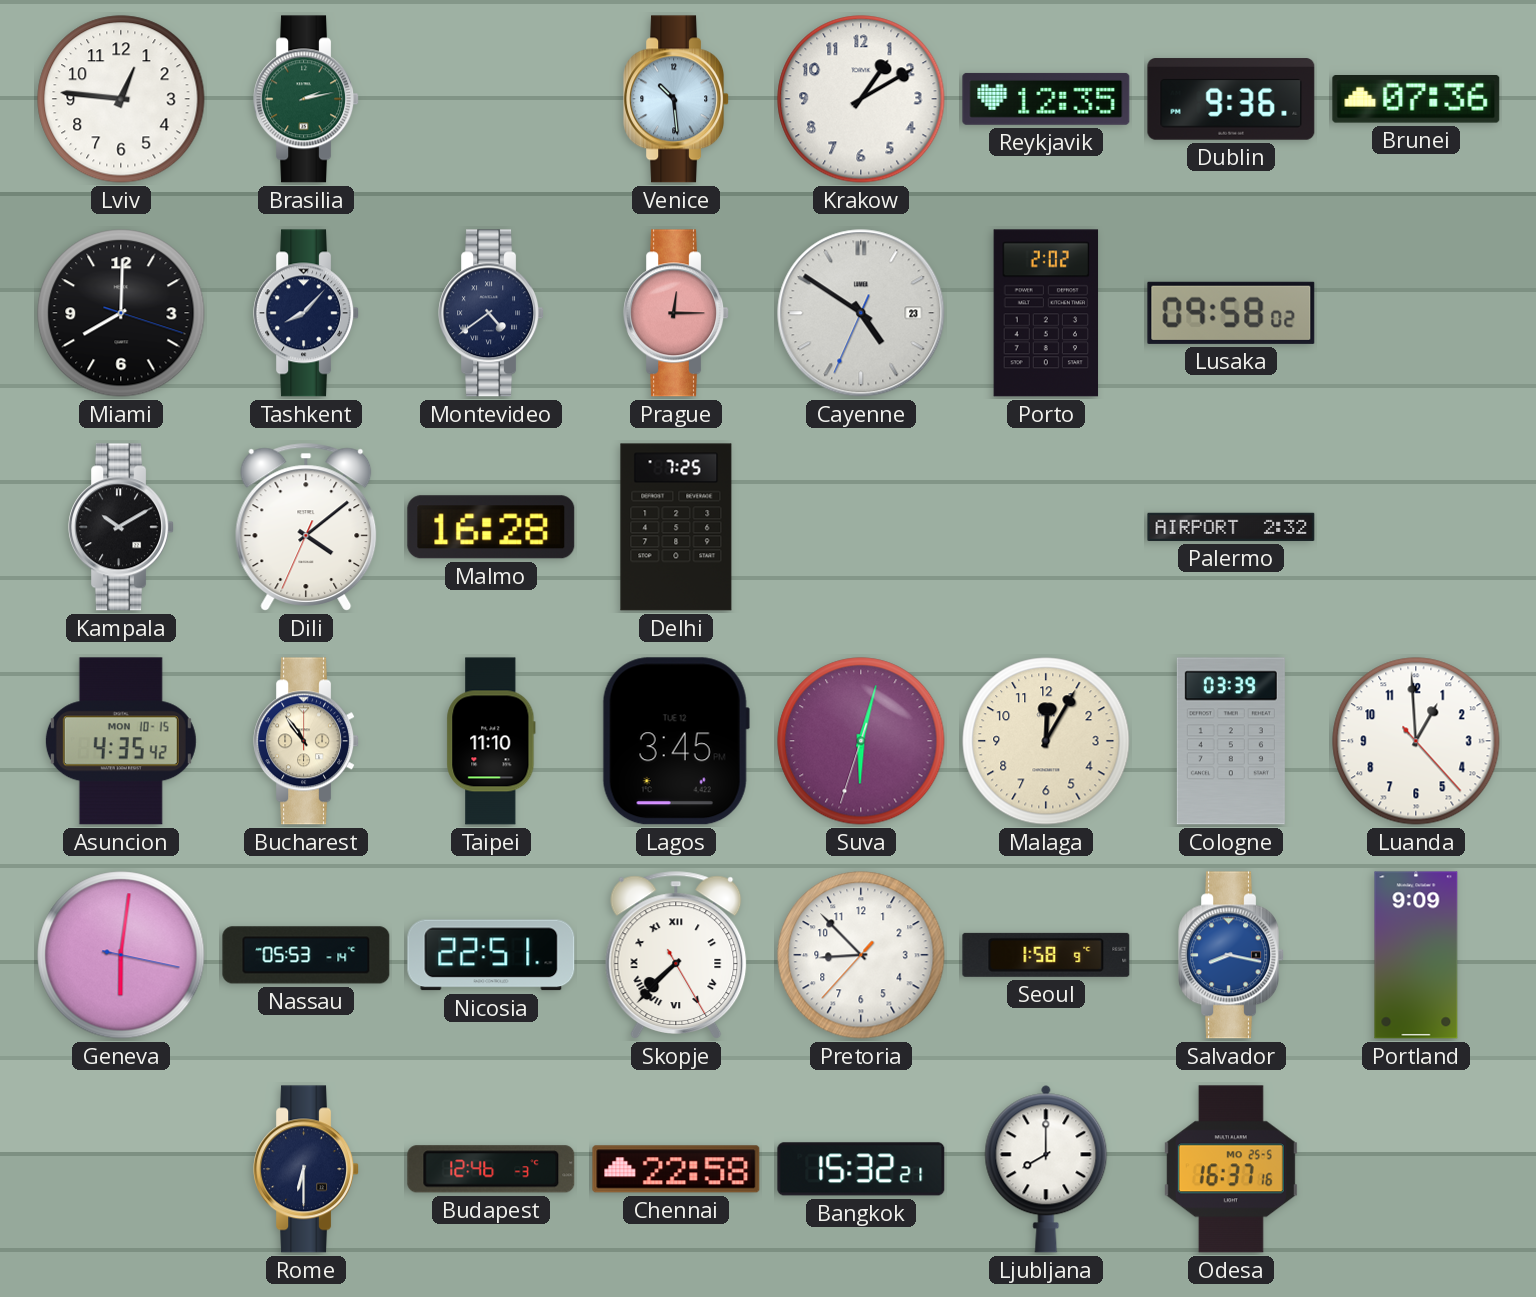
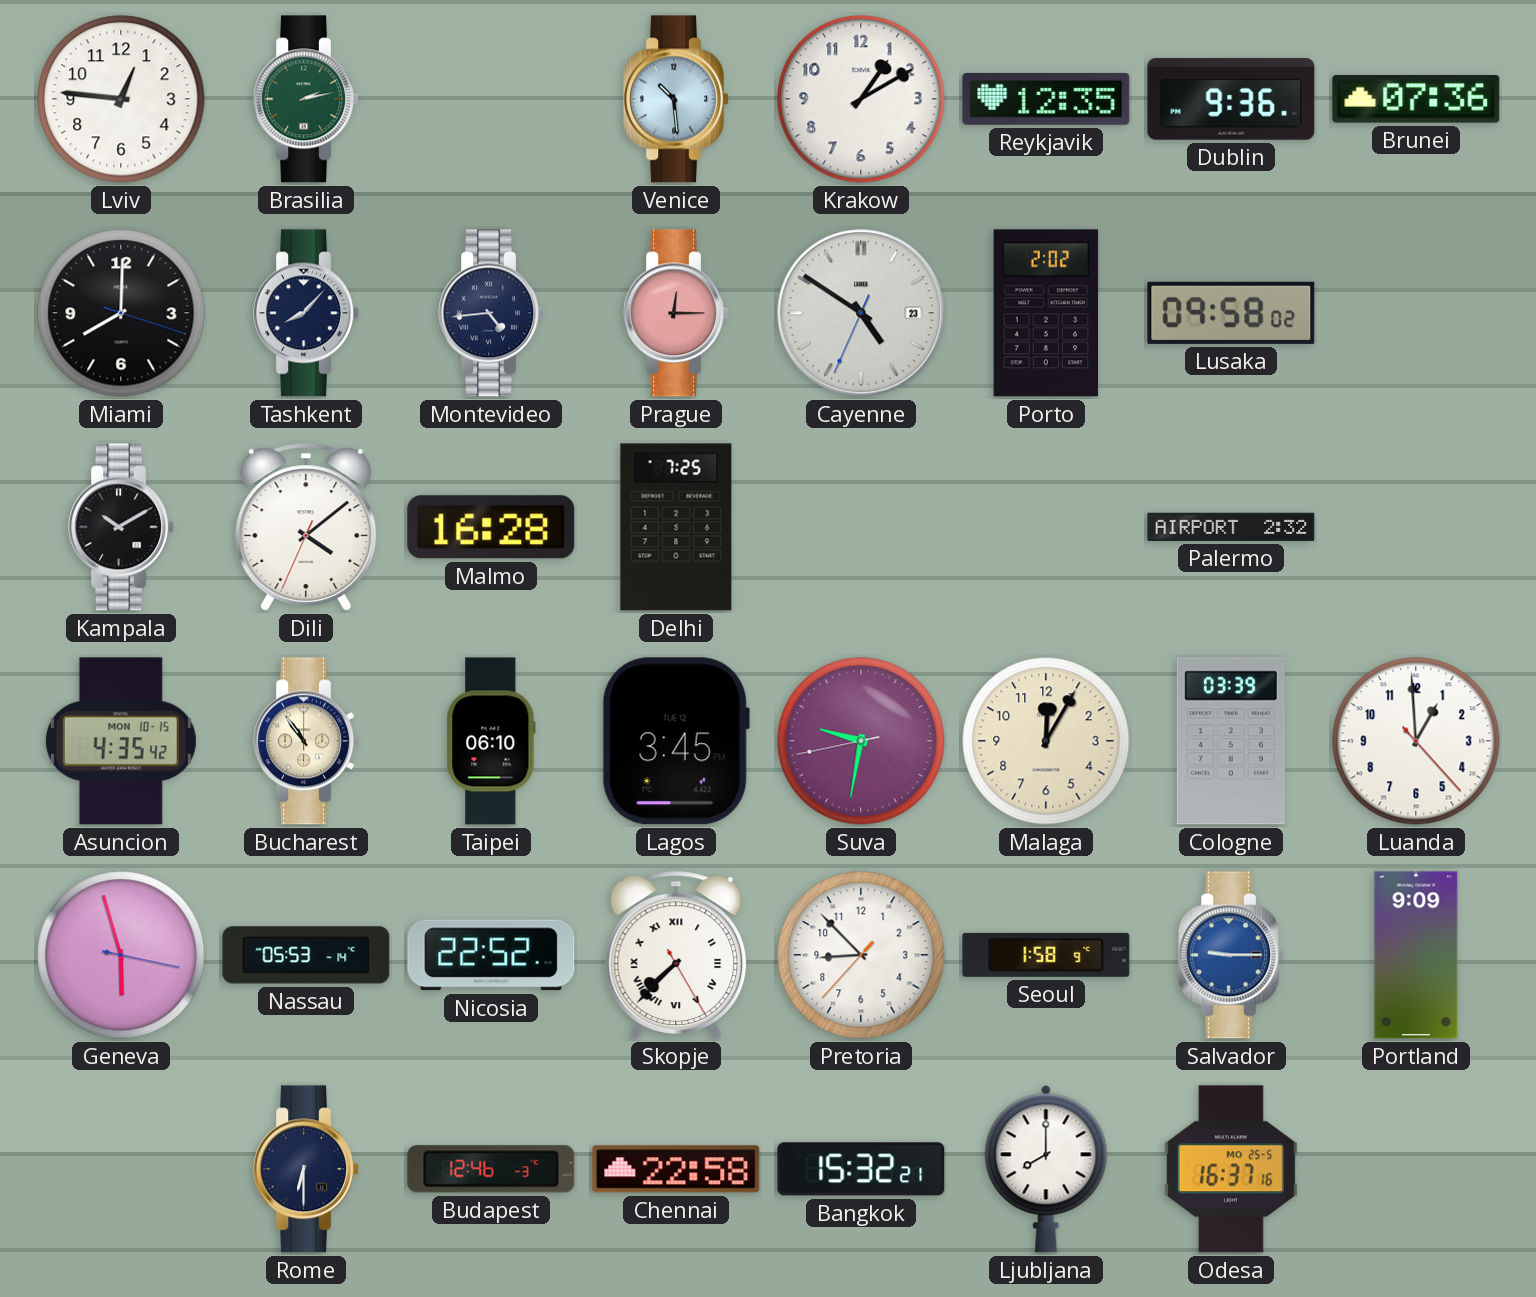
Montevideo: 4:39 -> 4:44 (492, 313)
Taipei: 11:10 -> 06:10 (491, 741)
Suva: 6:02 -> 9:31 (861, 741)
Geneva: 6:01 -> 5:57 (121, 955)
Nicosia: 22:51 -> 22:52 (491, 955)
Salvador: 8:17 -> 9:15 (1232, 955)
